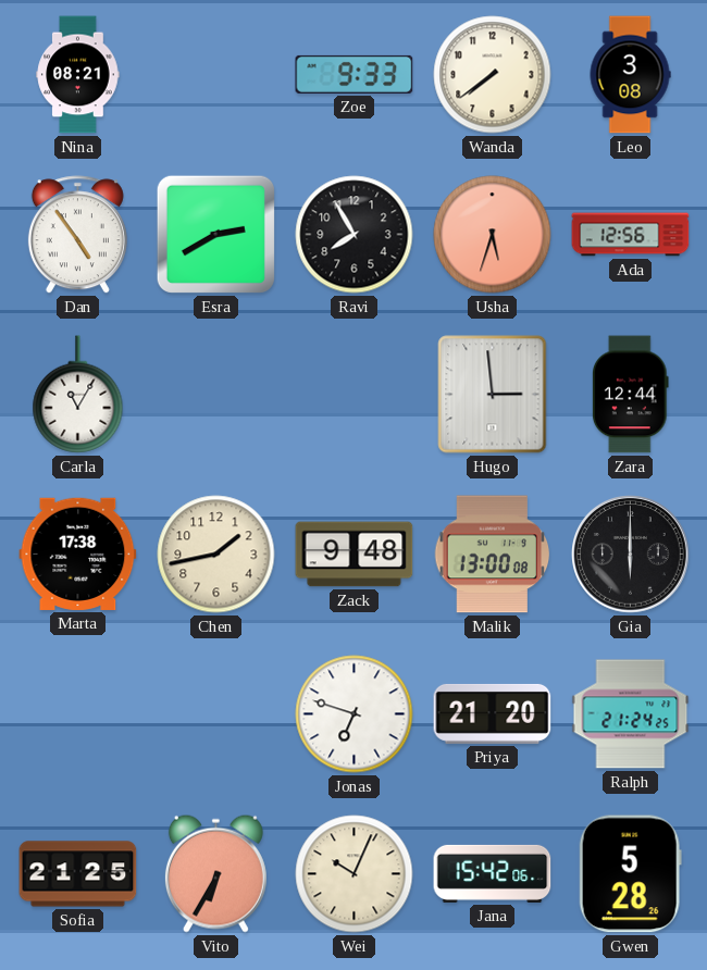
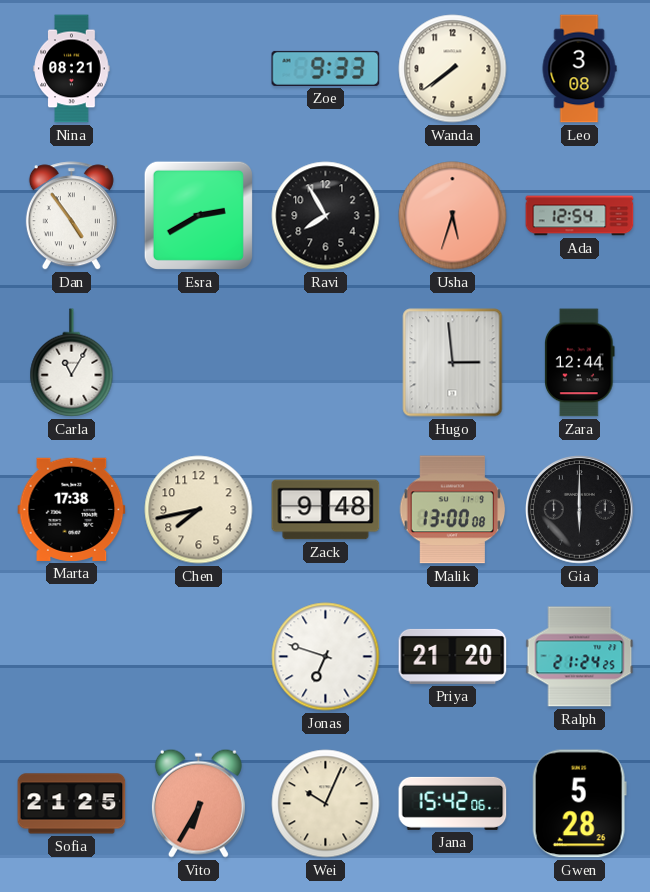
Ada: 12:56 -> 12:54 (580, 216)
Chen: 1:43 -> 7:43 (199, 510)
